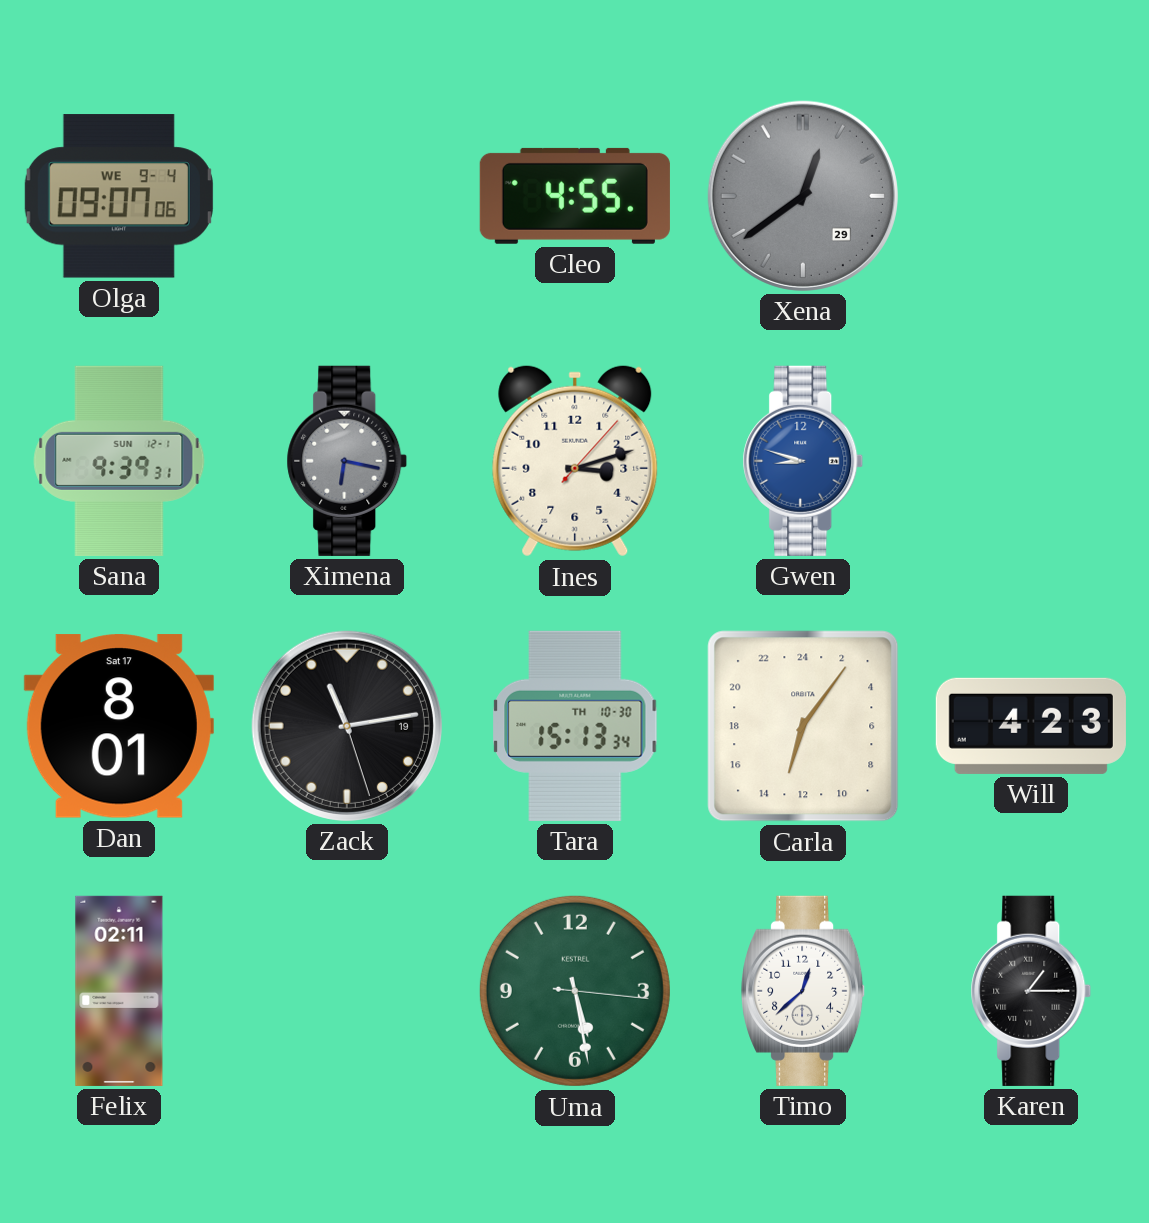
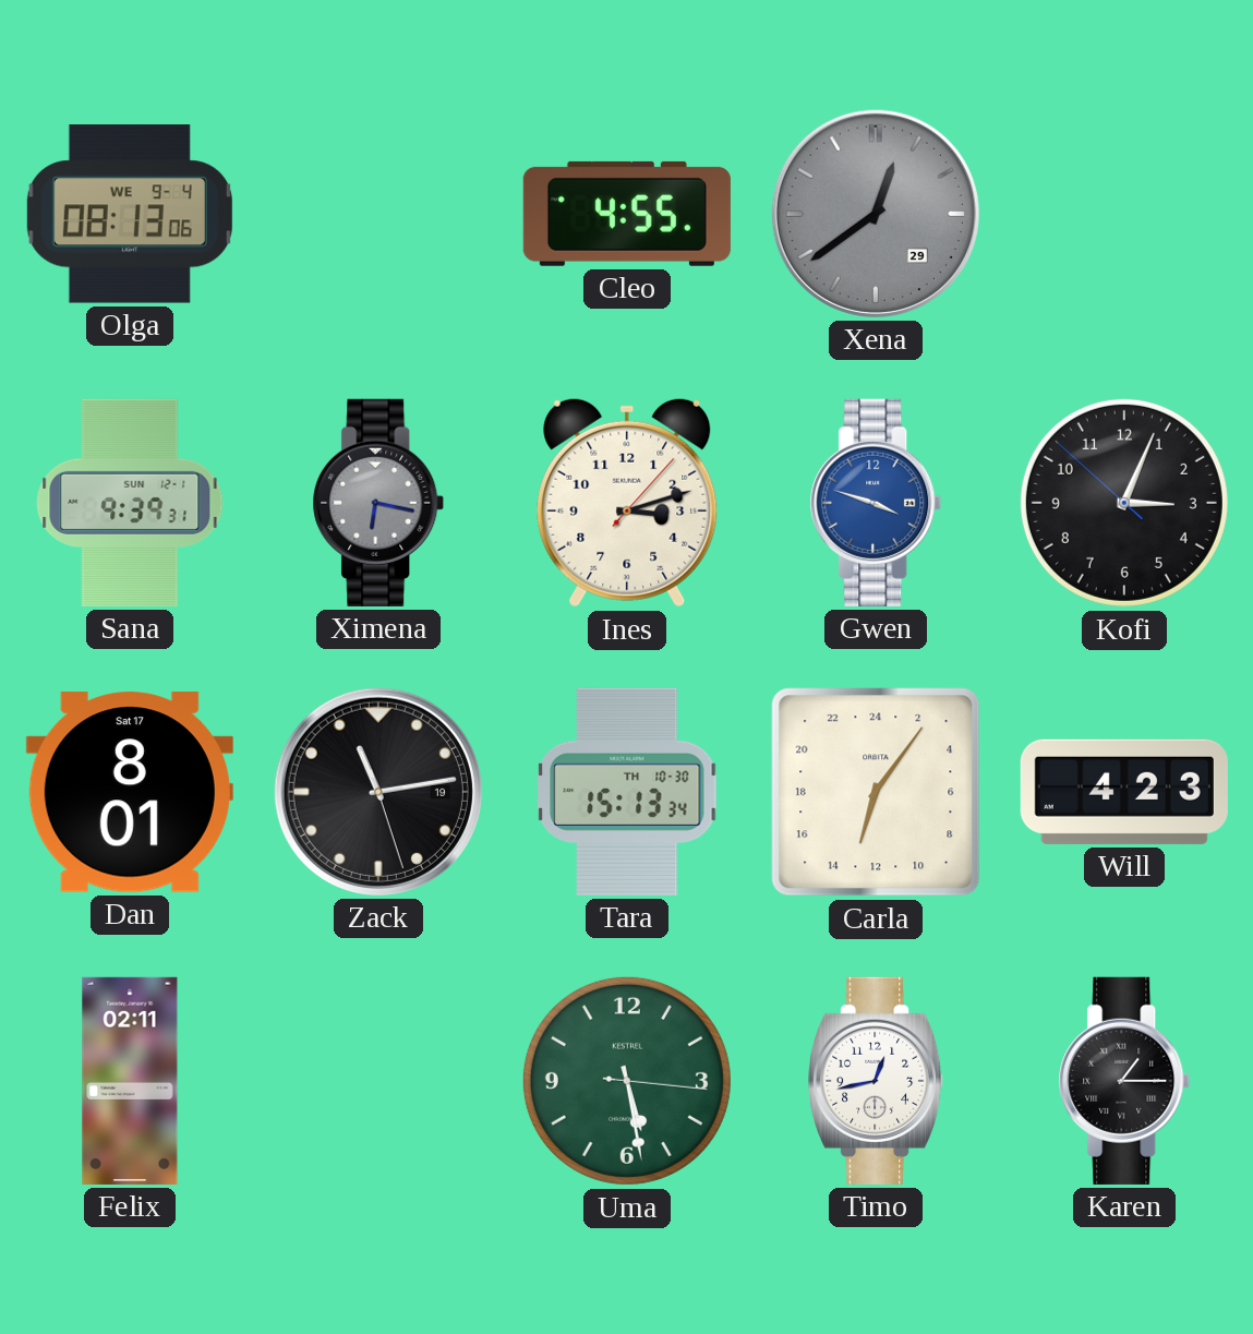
Olga: 09:07 -> 08:13 (130, 214)
Gwen: 8:48 -> 3:48 (876, 503)
Kofi: none -> 3:03 (1124, 503)
Timo: 12:38 -> 12:43 (877, 1081)
